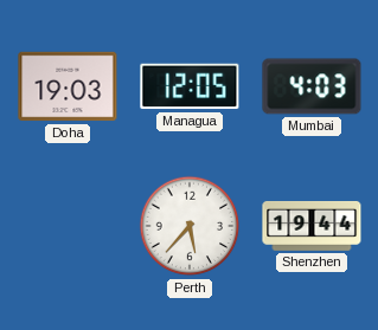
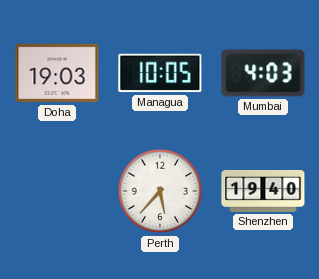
Managua: 12:05 -> 10:05 (160, 73)
Shenzhen: 19:44 -> 19:40 (263, 191)
